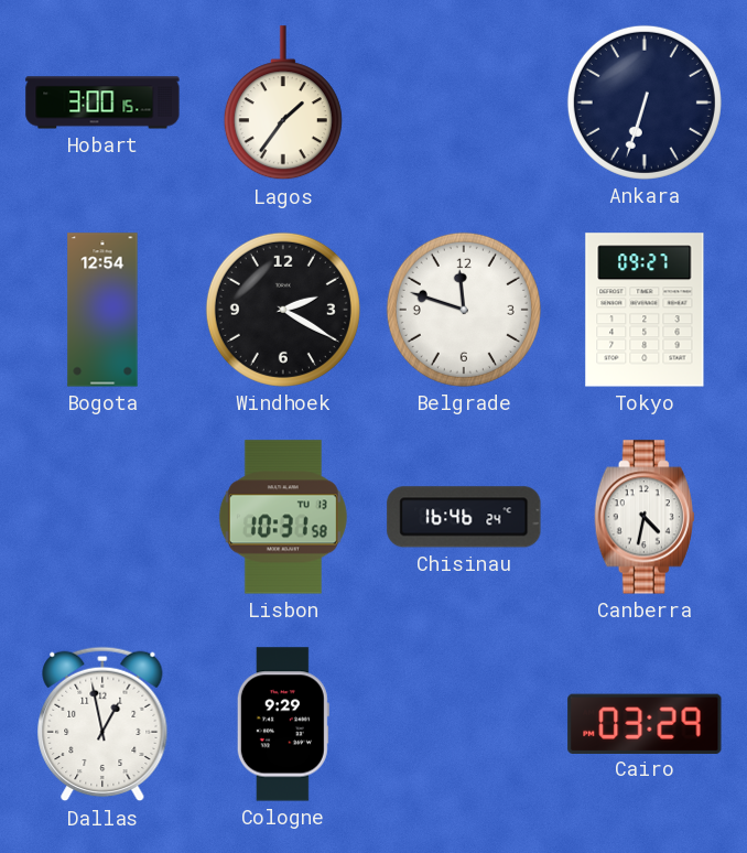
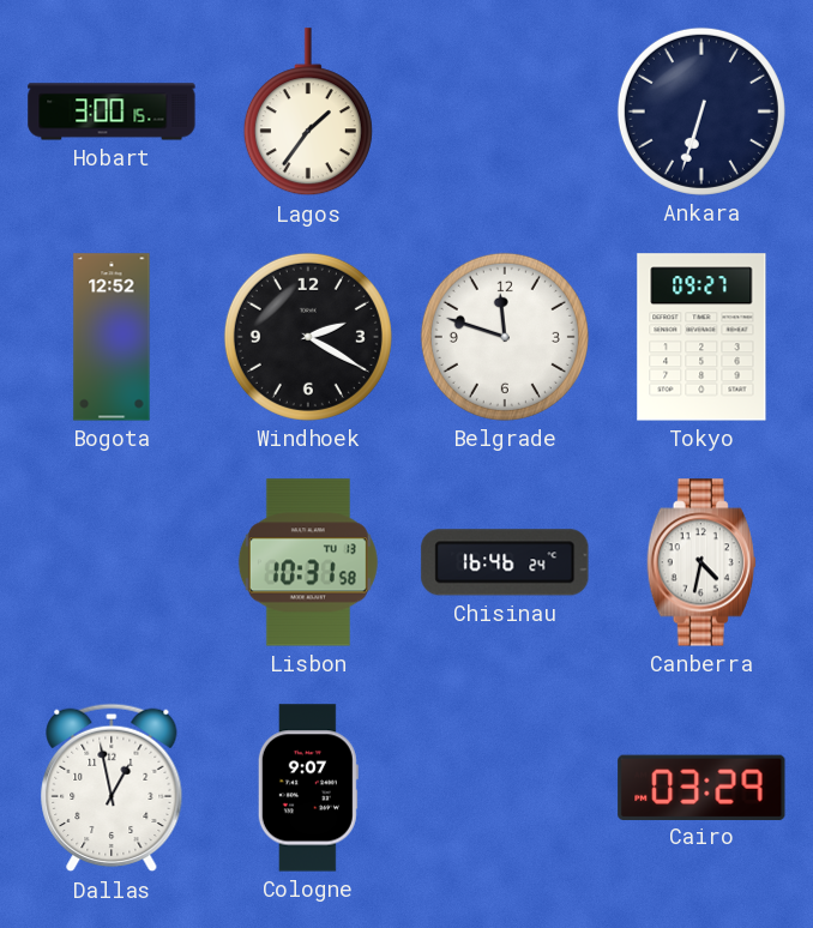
Bogota: 12:54 -> 12:52 (112, 337)
Cologne: 9:29 -> 9:07 (308, 788)
